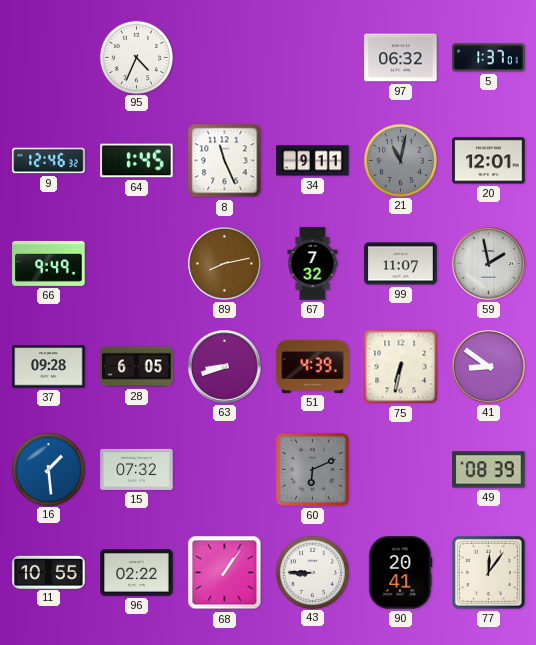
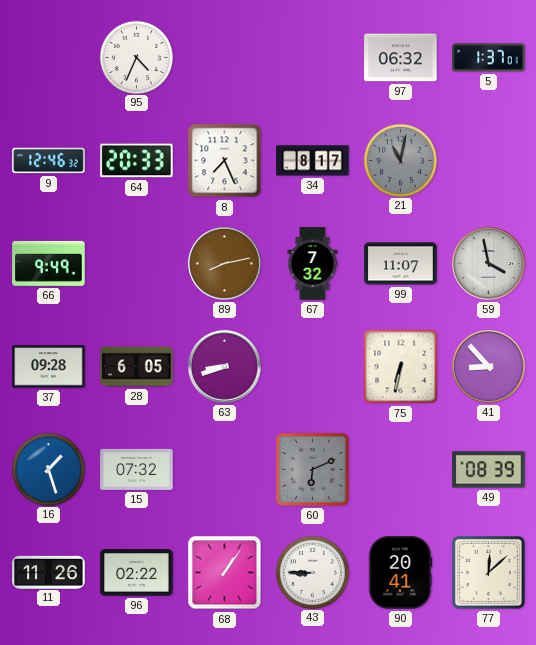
64: 1:45 -> 20:33 (137, 161)
8: 11:26 -> 7:26 (225, 161)
34: 9:11 -> 8:17 (313, 161)
20: 12:01 -> none (489, 161)
59: 1:58 -> 3:58 (489, 264)
51: 4:39 -> none (313, 366)
41: 8:51 -> 8:53 (489, 367)
16: 1:29 -> 1:27 (48, 469)
11: 10:55 -> 11:26 (49, 572)
77: 12:06 -> 12:08 (488, 572)
